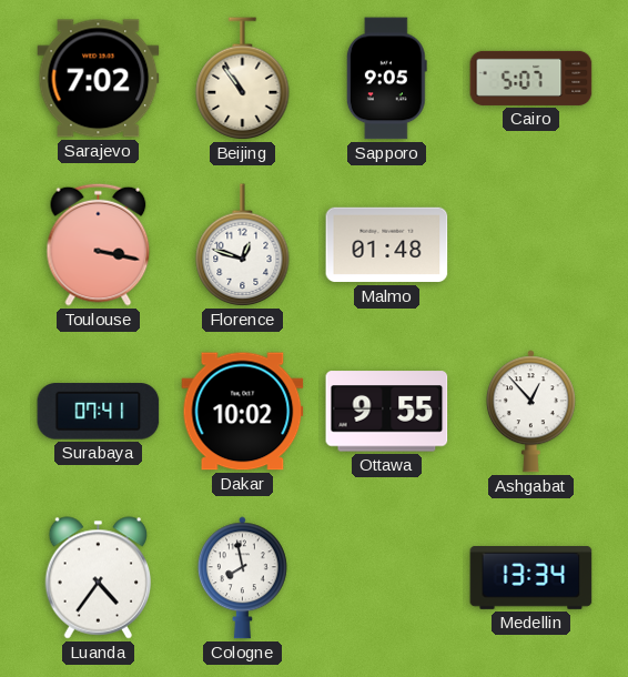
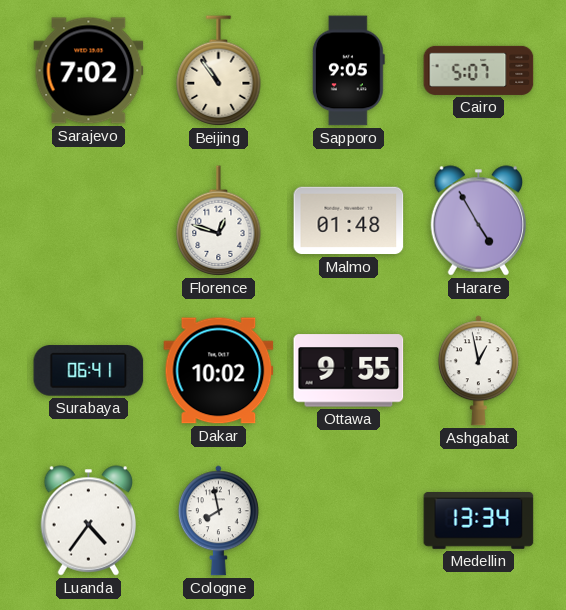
Toulouse: 3:17 -> none (99, 244)
Harare: none -> 4:55 (479, 221)
Surabaya: 07:41 -> 06:41 (89, 371)
Ashgabat: 12:53 -> 12:58 (478, 371)
